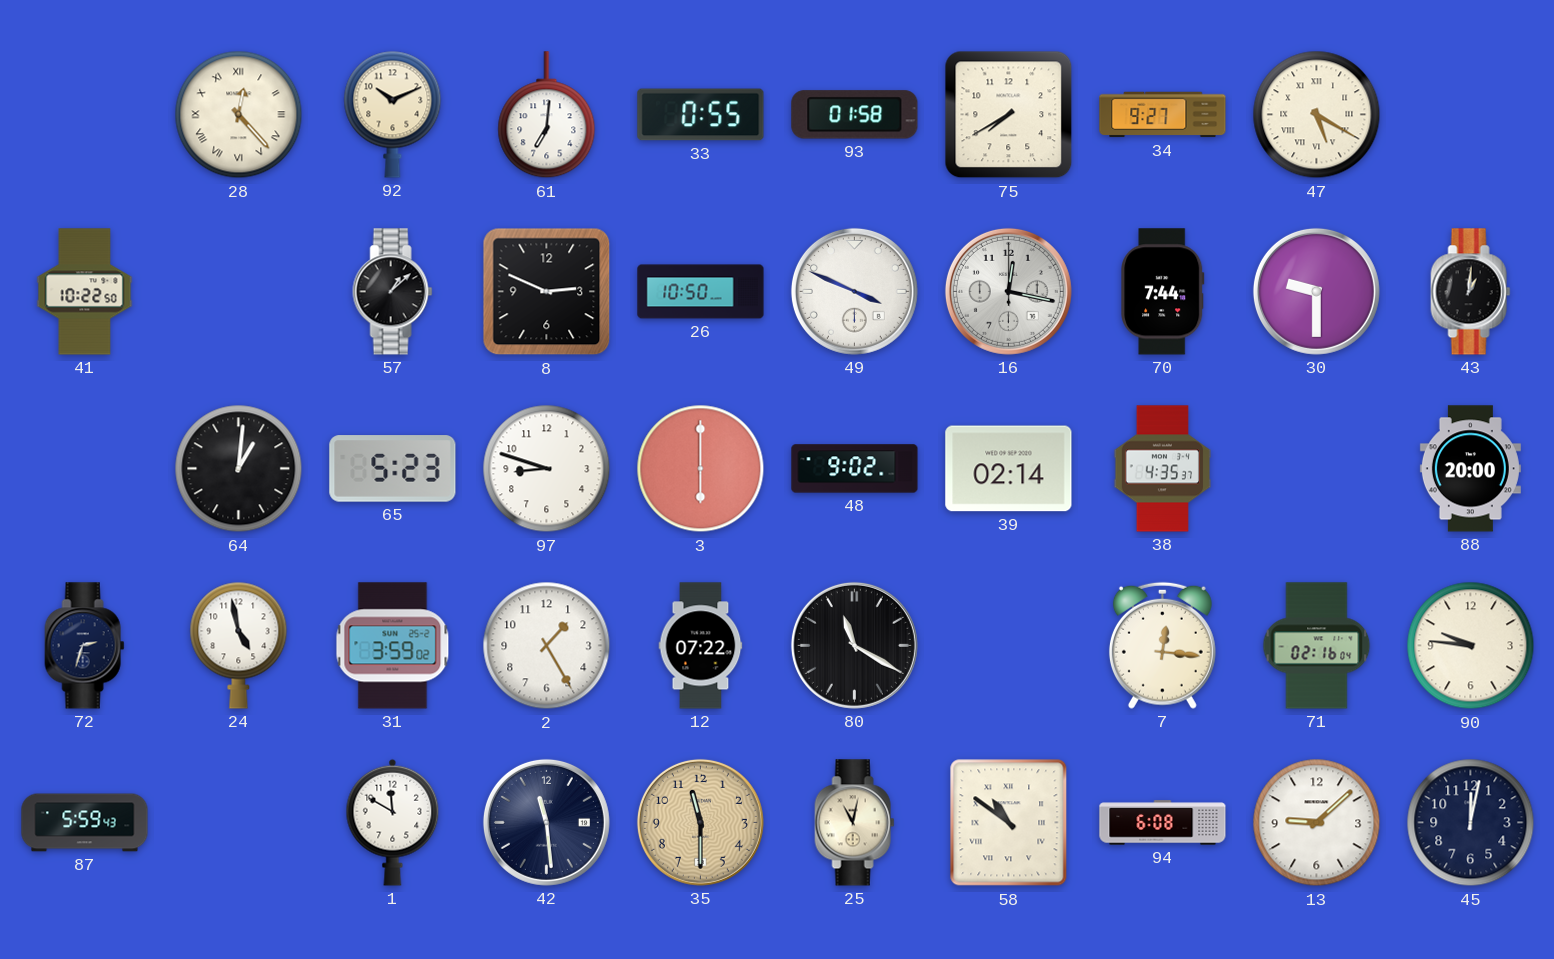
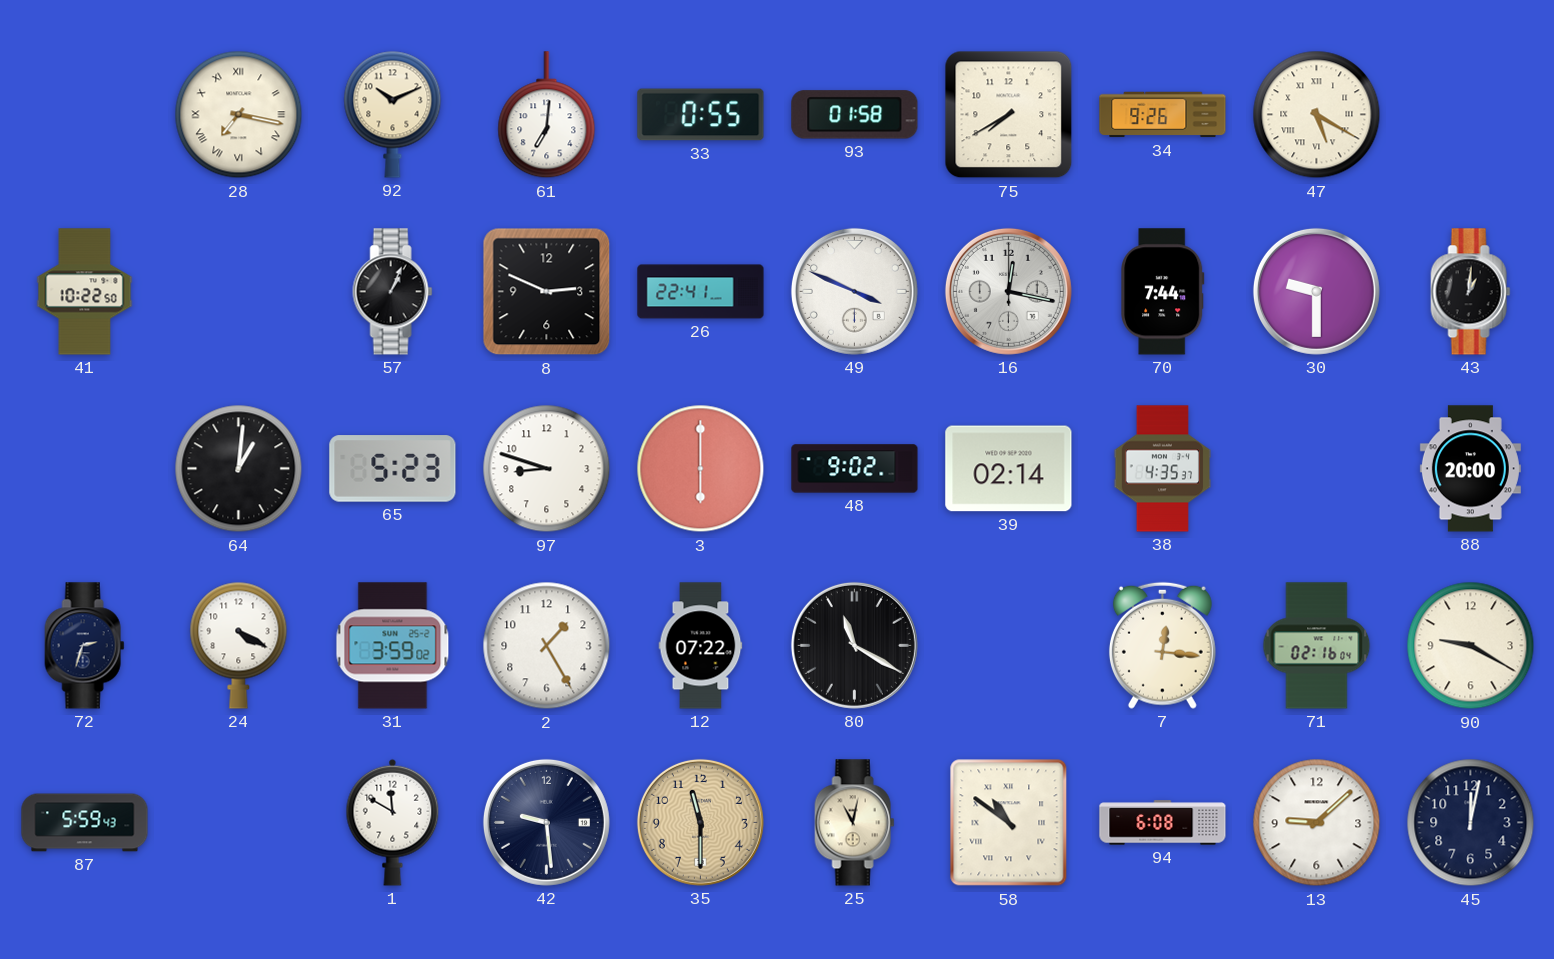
28: 12:23 -> 7:17 (239, 115)
34: 9:27 -> 9:26 (1163, 115)
57: 1:08 -> 1:04 (393, 292)
26: 10:50 -> 22:41 (701, 292)
24: 4:58 -> 4:20 (239, 645)
90: 9:46 -> 9:20 (1471, 646)
42: 11:29 -> 9:29 (546, 822)
